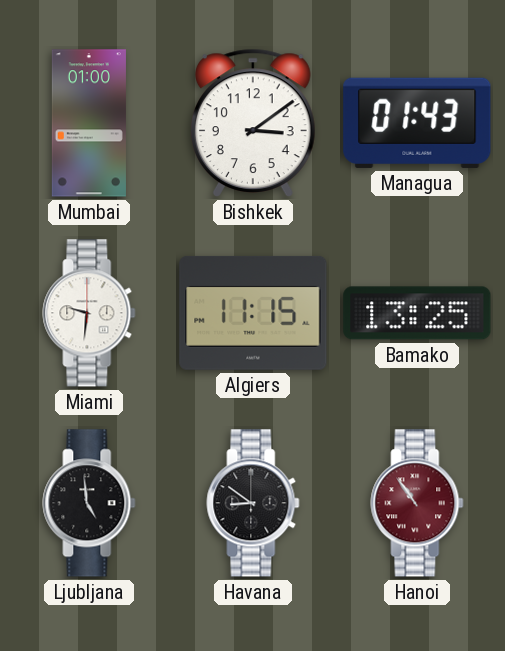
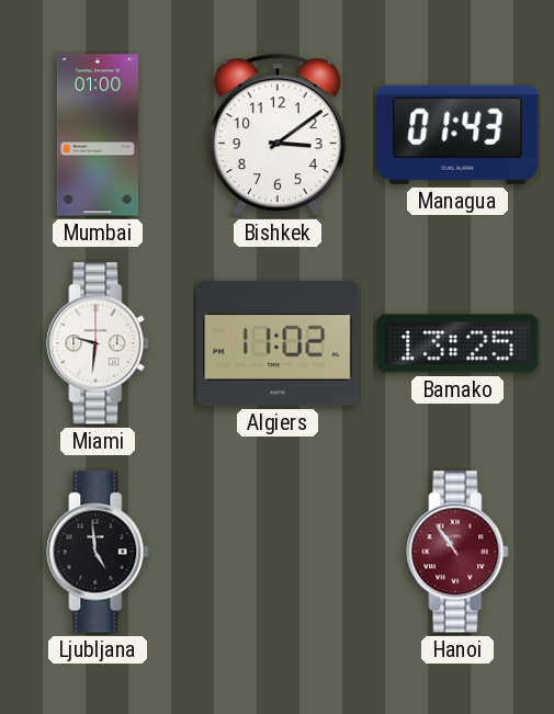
Algiers: 11:15 -> 11:02 (278, 343)
Havana: 8:51 -> none (253, 503)
